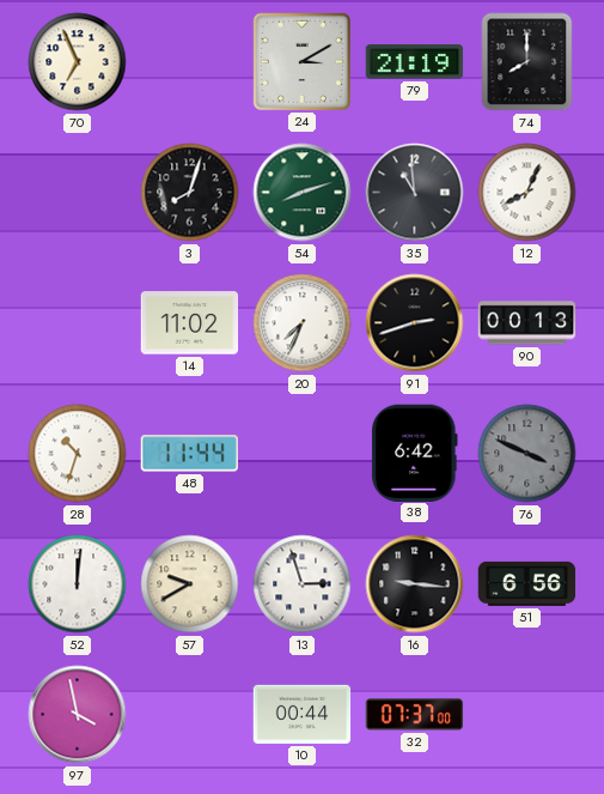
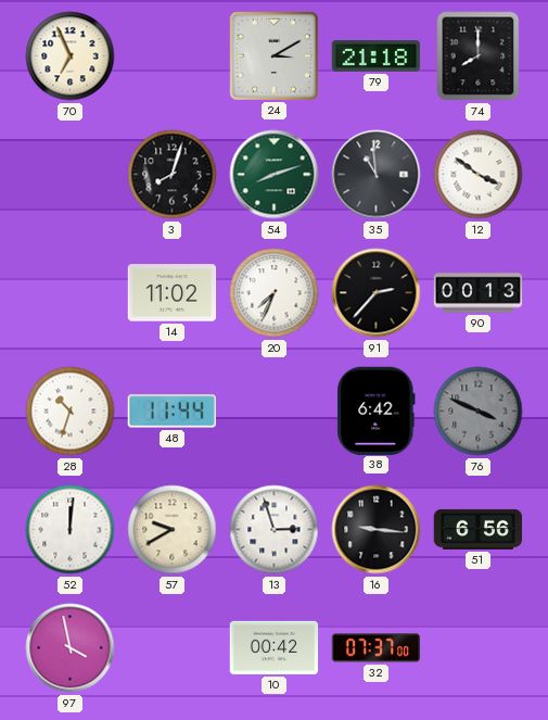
79: 21:19 -> 21:18 (377, 56)
12: 8:04 -> 3:51 (479, 175)
91: 2:42 -> 2:37 (377, 293)
10: 00:44 -> 00:42 (275, 647)
